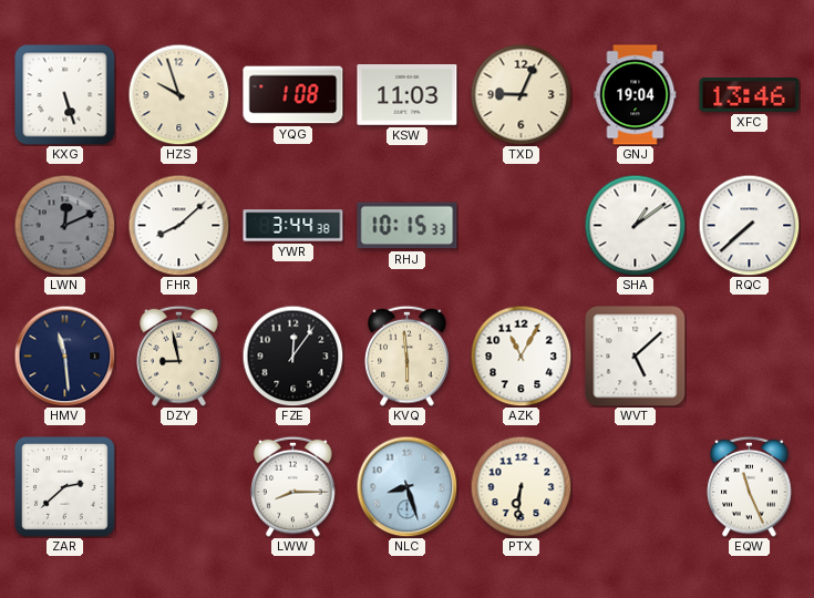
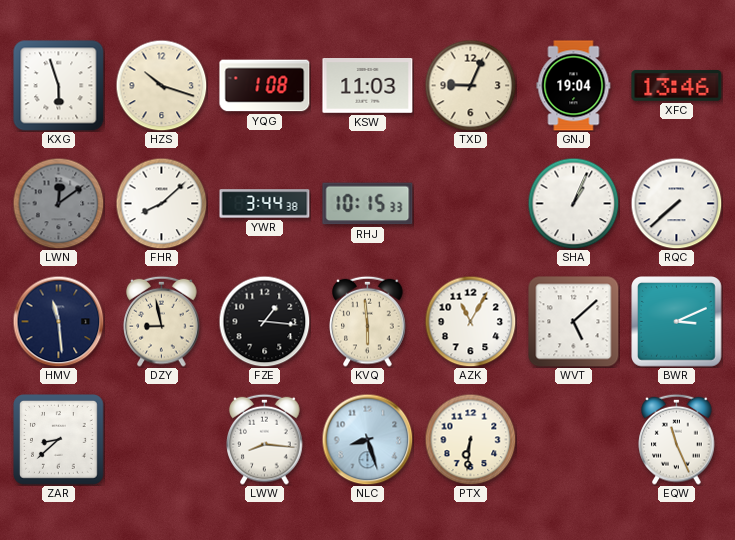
KXG: 5:27 -> 5:57 (59, 86)
HZS: 9:57 -> 10:18 (161, 85)
LWN: 12:11 -> 12:09 (58, 203)
SHA: 1:09 -> 1:04 (573, 203)
FZE: 12:06 -> 1:16 (264, 321)
BWR: none -> 3:11 (677, 322)
ZAR: 2:38 -> 8:38 (59, 440)
LWW: 8:15 -> 8:16 (265, 439)
